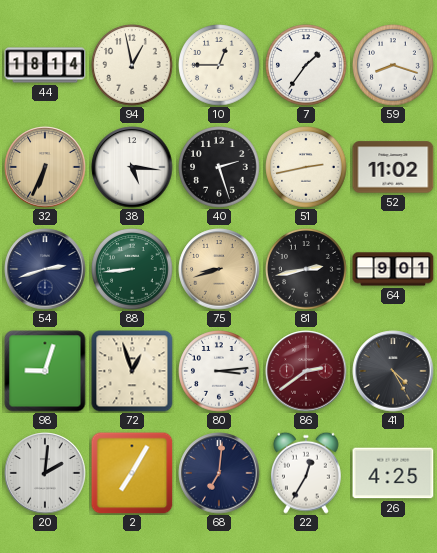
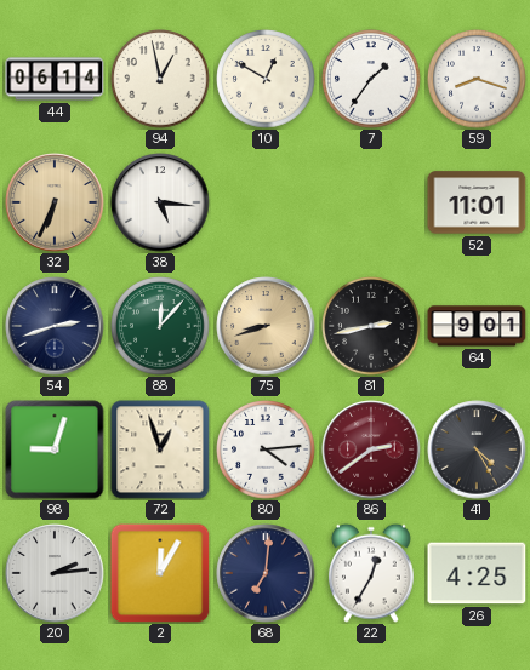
44: 18:14 -> 06:14 (55, 79)
10: 12:45 -> 12:50 (266, 79)
40: 2:27 -> none (219, 167)
51: 2:43 -> none (306, 167)
52: 11:02 -> 11:01 (477, 202)
88: 8:44 -> 12:07 (160, 326)
80: 3:14 -> 4:14 (266, 449)
20: 2:01 -> 2:14 (55, 573)
2: 7:05 -> 12:05 (160, 573)
